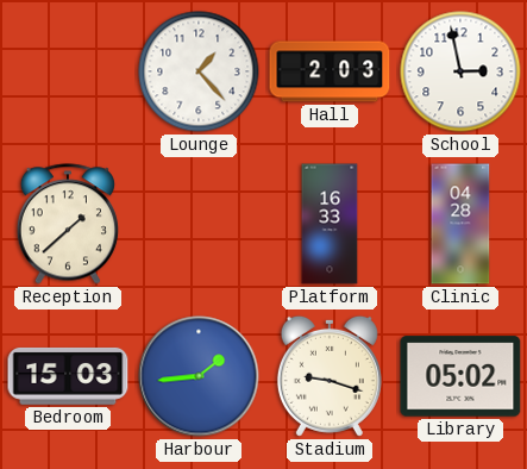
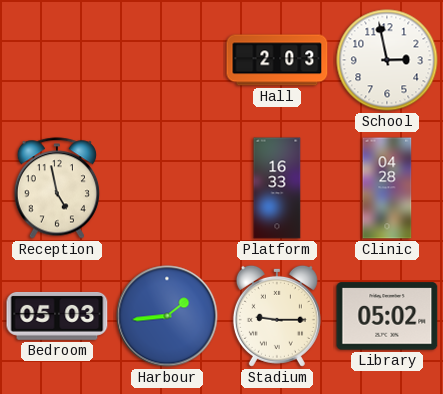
Lounge: 1:23 -> none (199, 71)
Reception: 1:38 -> 4:58 (56, 188)
Bedroom: 15:03 -> 05:03 (57, 316)
Stadium: 9:18 -> 9:15 (277, 316)
